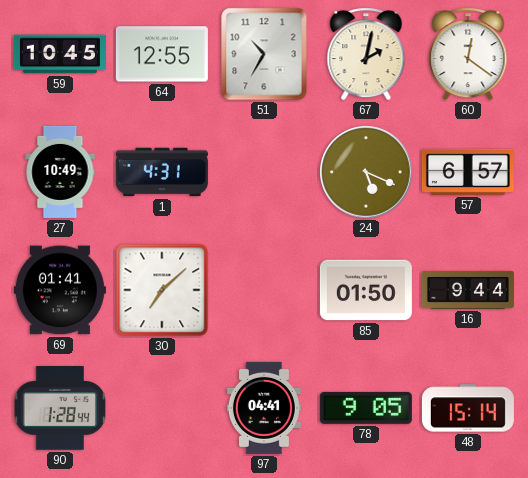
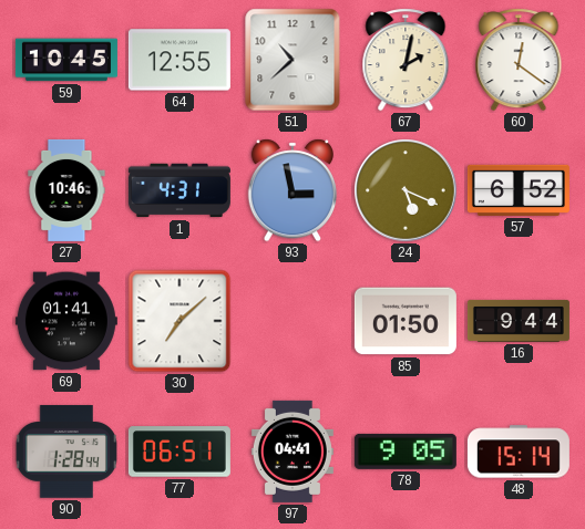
51: 10:35 -> 10:38 (292, 60)
27: 10:49 -> 10:46 (66, 190)
93: none -> 2:58 (292, 190)
57: 6:57 -> 6:52 (519, 190)
77: none -> 06:51 (179, 452)
